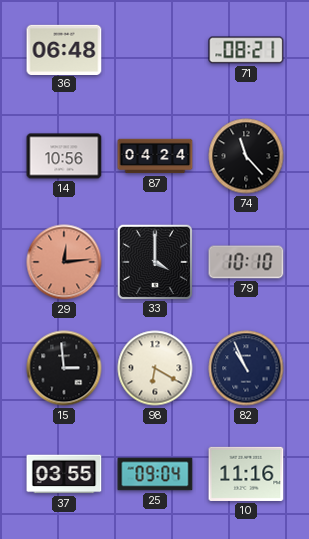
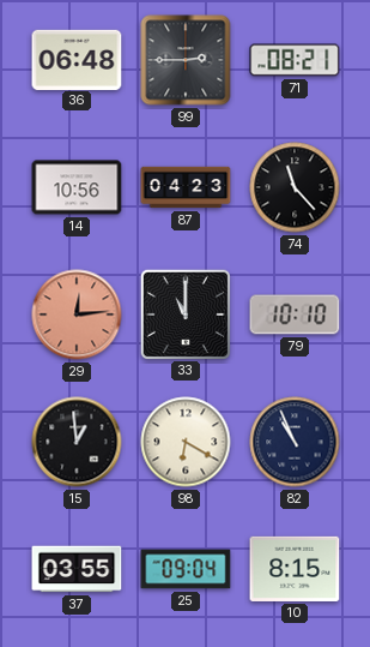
99: none -> 2:45 (186, 60)
87: 04:24 -> 04:23 (186, 187)
33: 4:00 -> 11:00 (184, 313)
15: 2:59 -> 12:59 (77, 442)
10: 11:16 -> 8:15 (295, 569)
